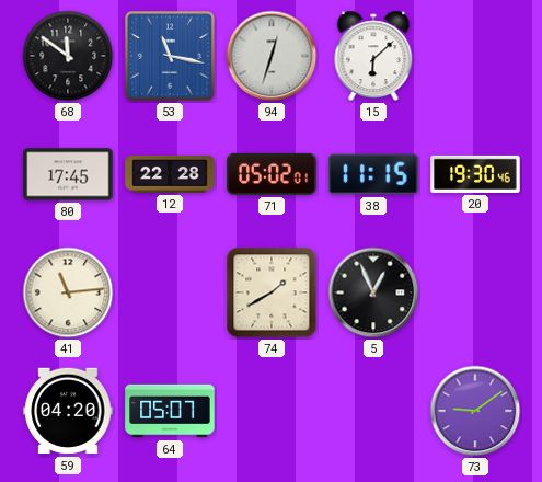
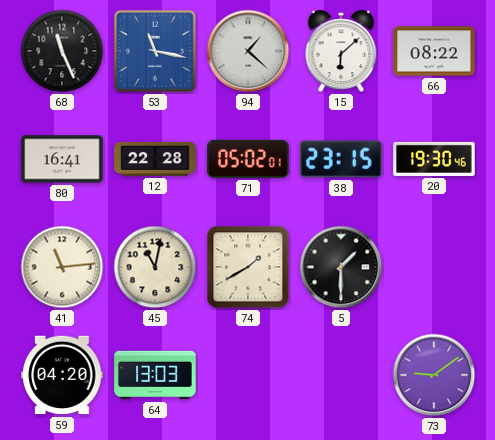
68: 11:51 -> 11:26 (62, 51)
94: 12:33 -> 1:22 (248, 51)
66: none -> 08:22 (434, 51)
80: 17:45 -> 16:41 (62, 159)
38: 11:15 -> 23:15 (341, 159)
45: none -> 11:02 (155, 267)
5: 12:56 -> 1:30 (341, 267)
64: 05:07 -> 13:03 (155, 375)
